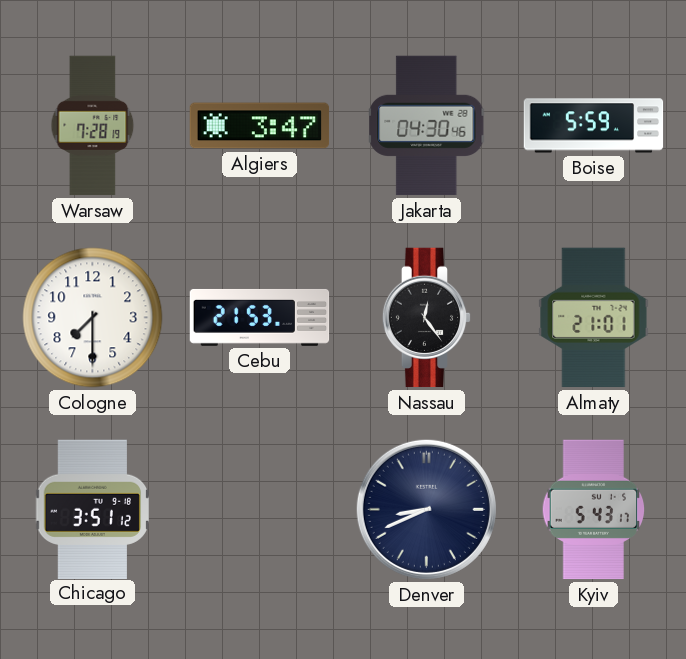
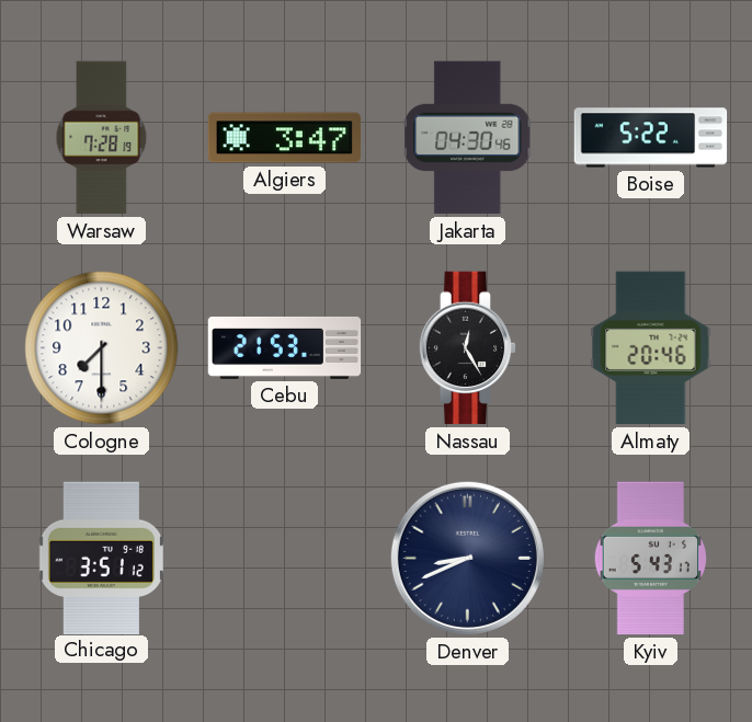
Boise: 5:59 -> 5:22 (651, 138)
Nassau: 12:24 -> 12:25 (468, 348)
Almaty: 21:01 -> 20:46 (651, 348)
